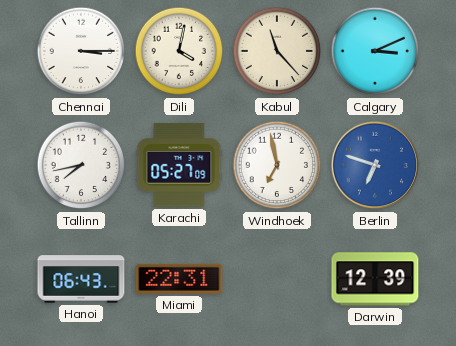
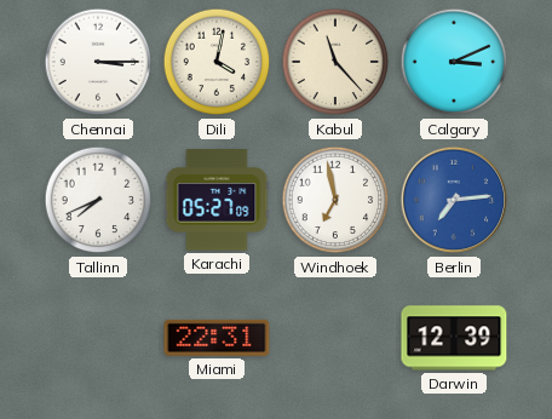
Tallinn: 7:43 -> 7:41 (98, 200)
Berlin: 6:48 -> 7:14 (454, 200)
Hanoi: 06:43 -> none (81, 279)
